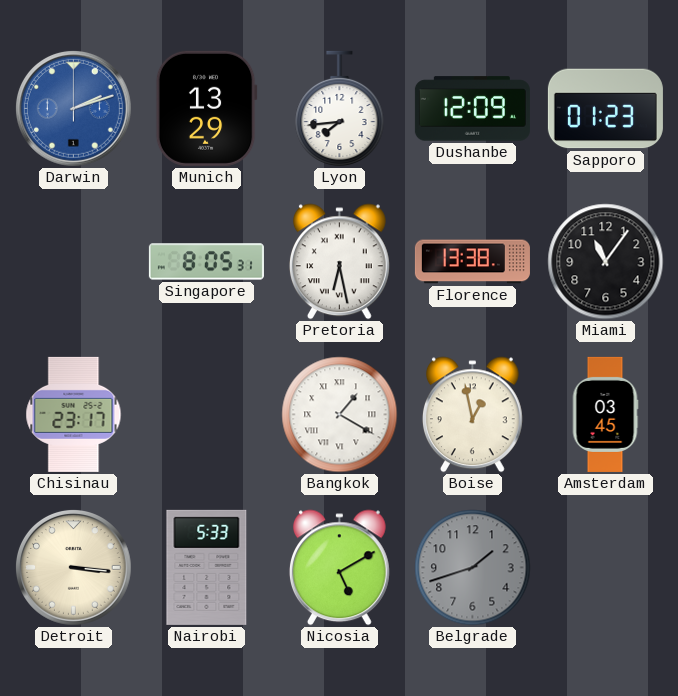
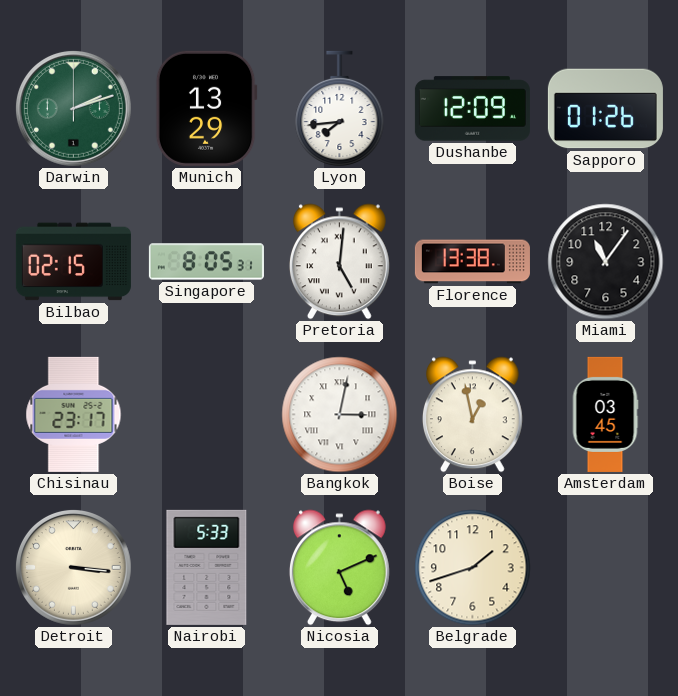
Darwin dial: blue -> green (73, 108)
Sapporo: 01:23 -> 01:26 (605, 109)
Bilbao: none -> 02:15 (73, 262)
Pretoria: 6:28 -> 5:01 (339, 262)
Bangkok: 1:20 -> 3:02 (340, 415)
Nicosia: 5:10 -> 5:11 (339, 568)
Belgrade dial: grey -> cream (473, 568)
